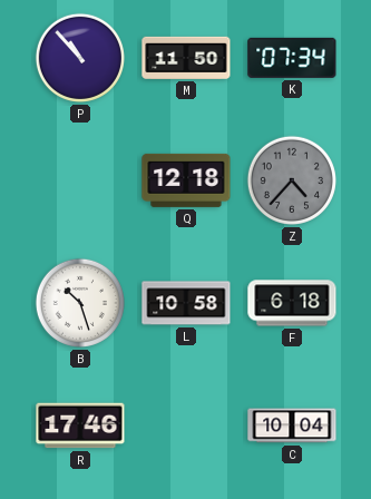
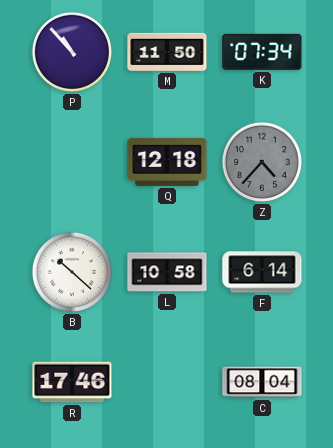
B: 10:27 -> 10:22 (72, 272)
F: 6:18 -> 6:14 (262, 272)
C: 10:04 -> 08:04 (262, 382)
